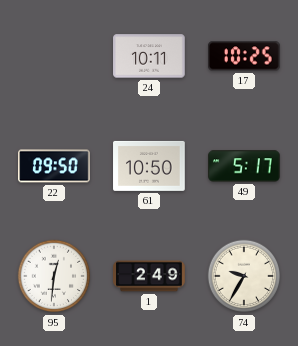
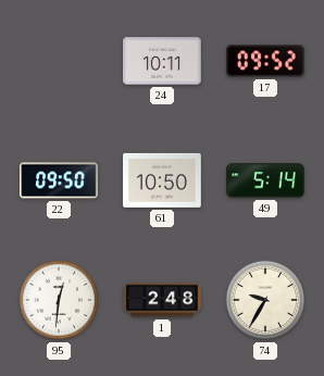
17: 10:25 -> 09:52 (266, 61)
49: 5:17 -> 5:14 (265, 180)
1: 2:49 -> 2:48 (162, 300)
